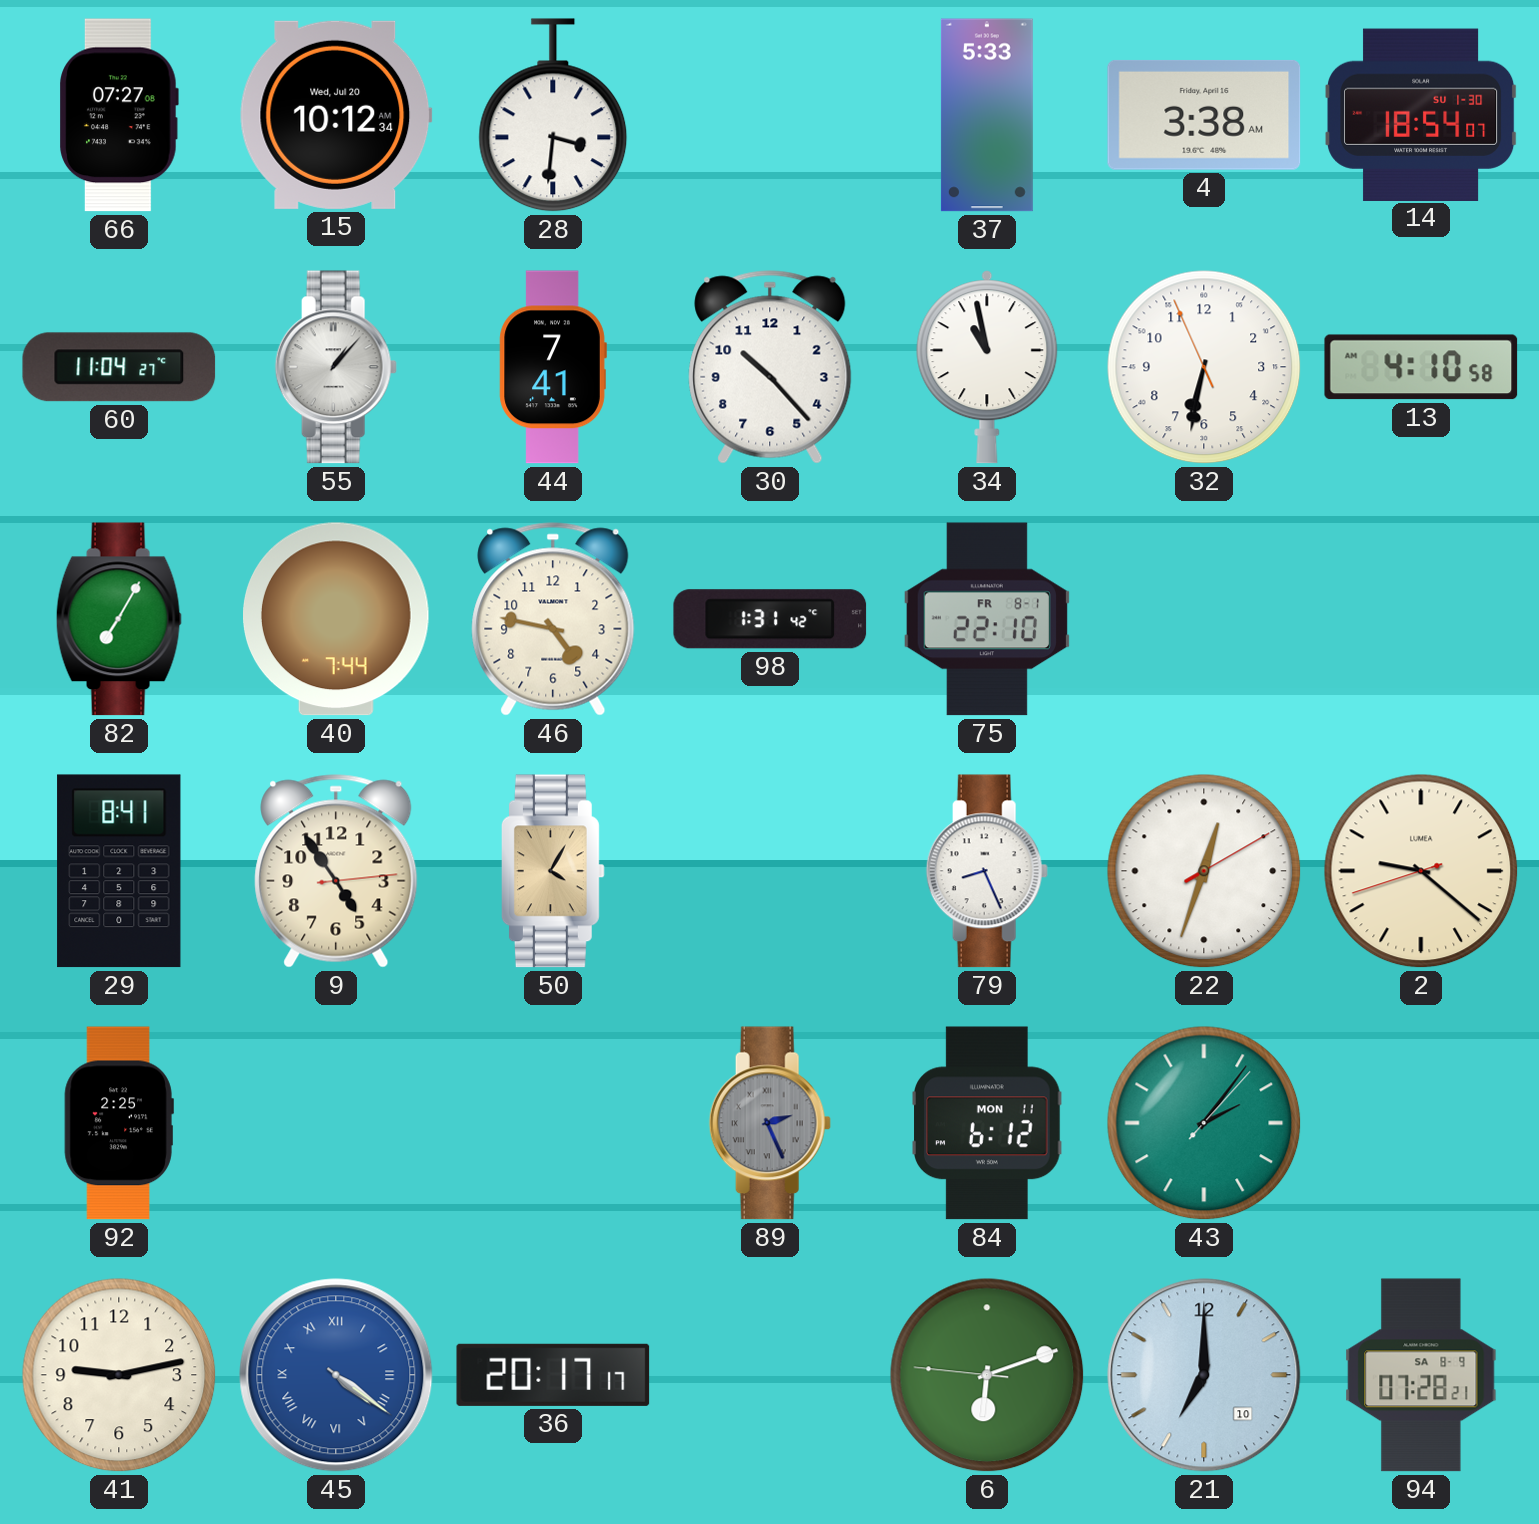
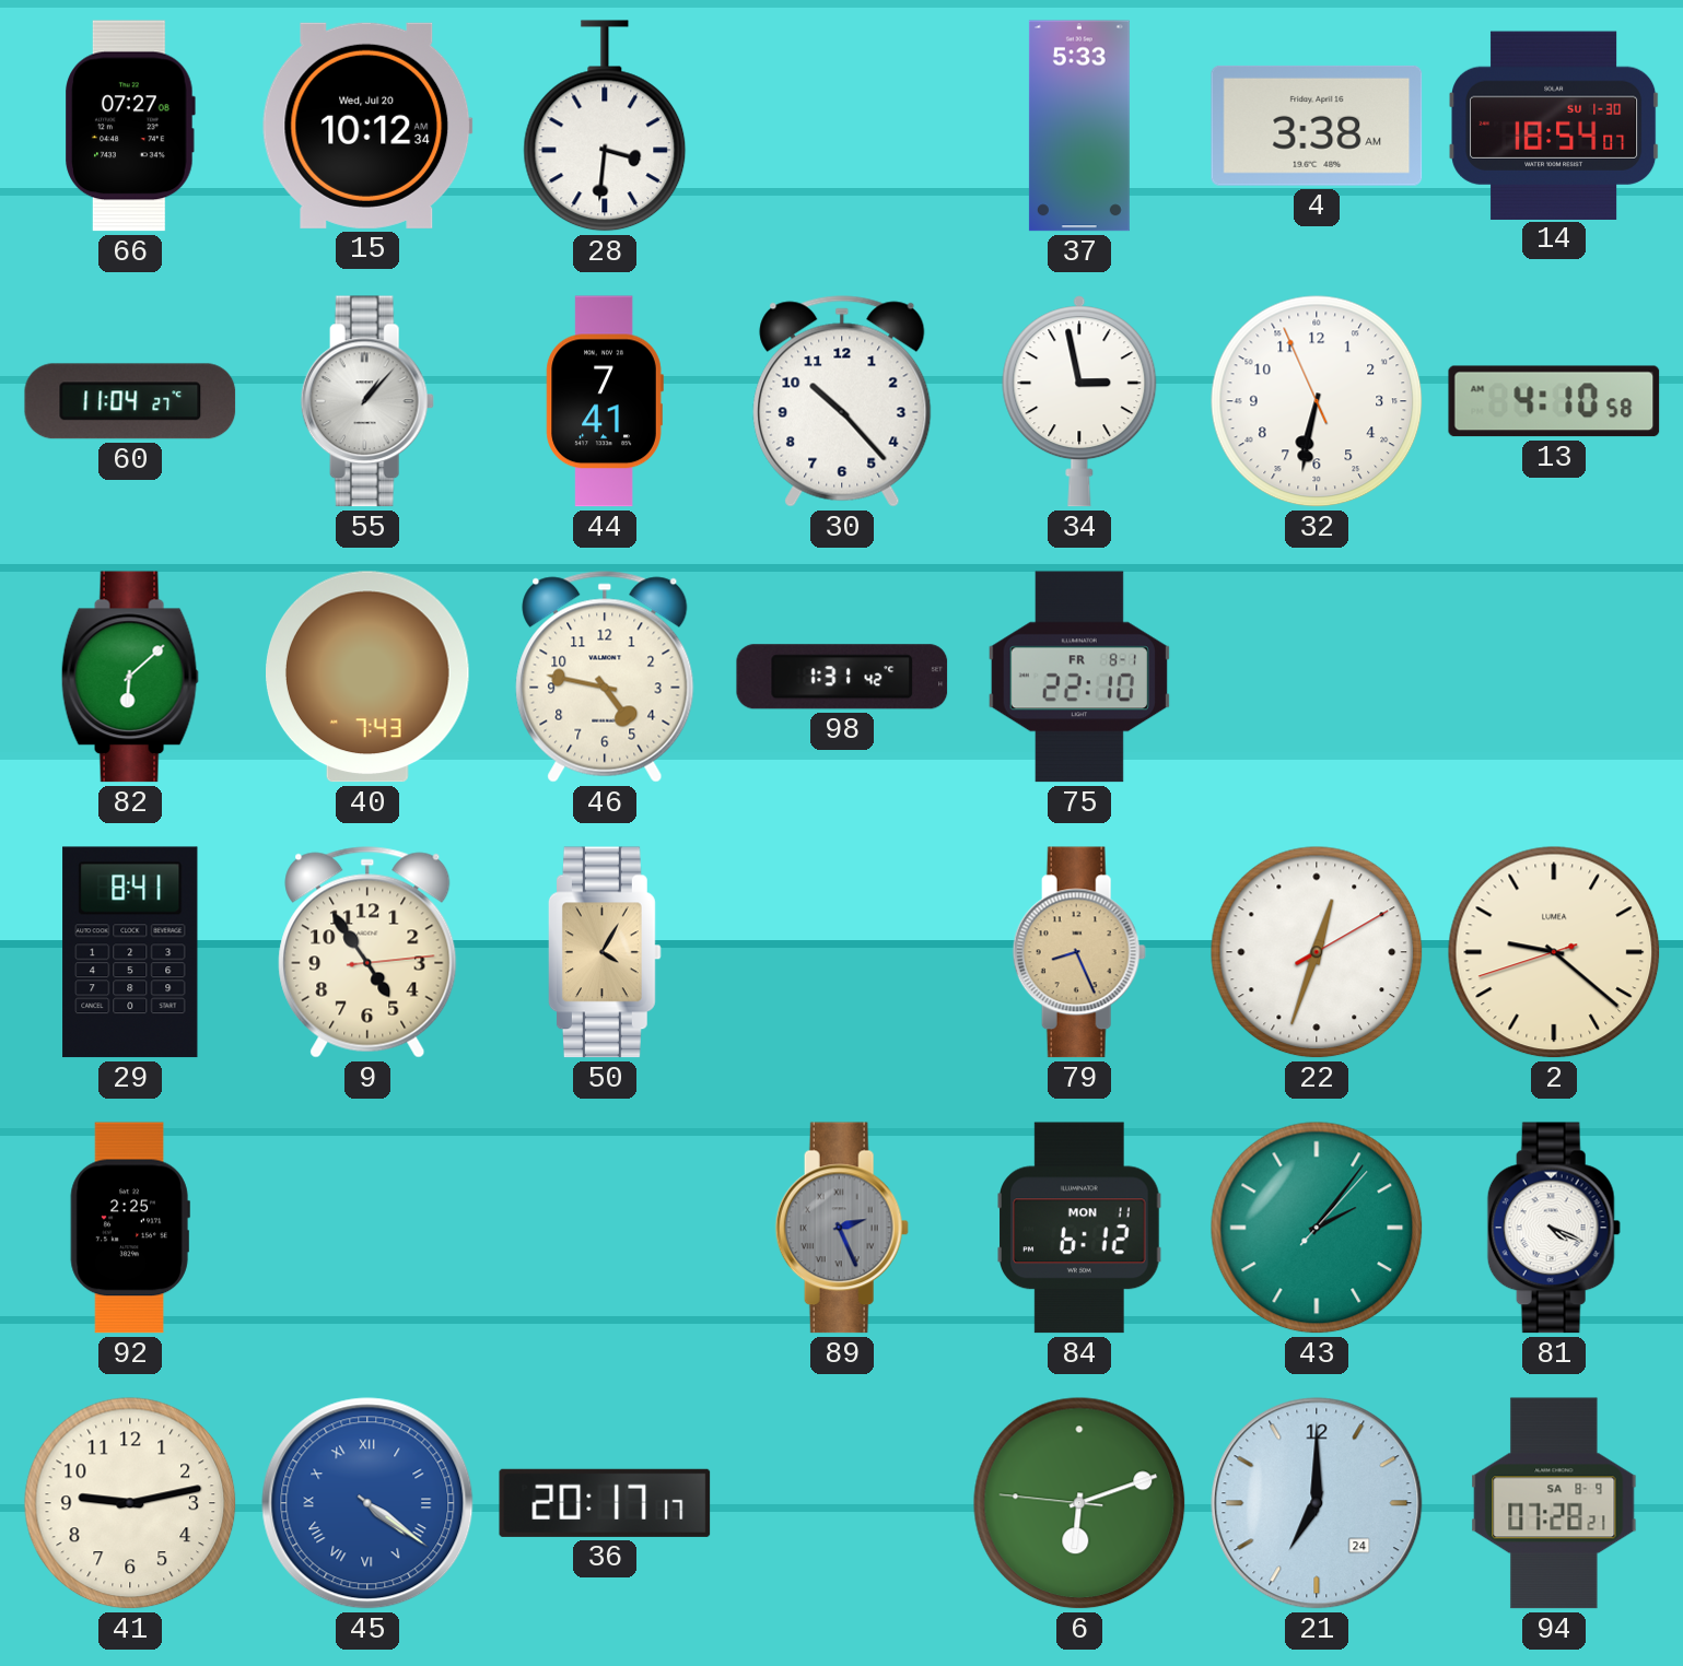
34: 10:58 -> 2:58 (1079, 401)
82: 7:05 -> 6:08 (130, 677)
40: 7:44 -> 7:43 (369, 677)
79 dial: white -> champagne (1079, 952)
81: none -> 4:19 (1554, 1228)
21 date: 10 -> 24 (1317, 1503)
